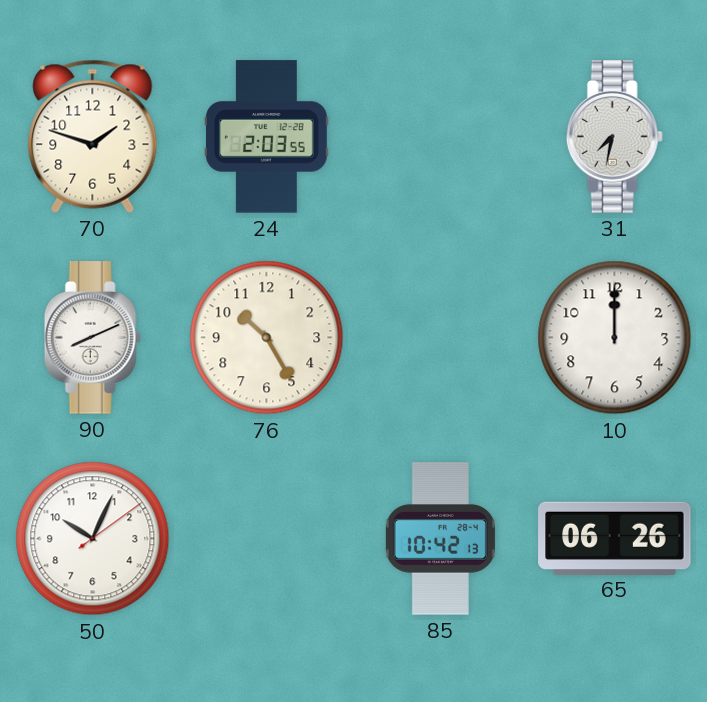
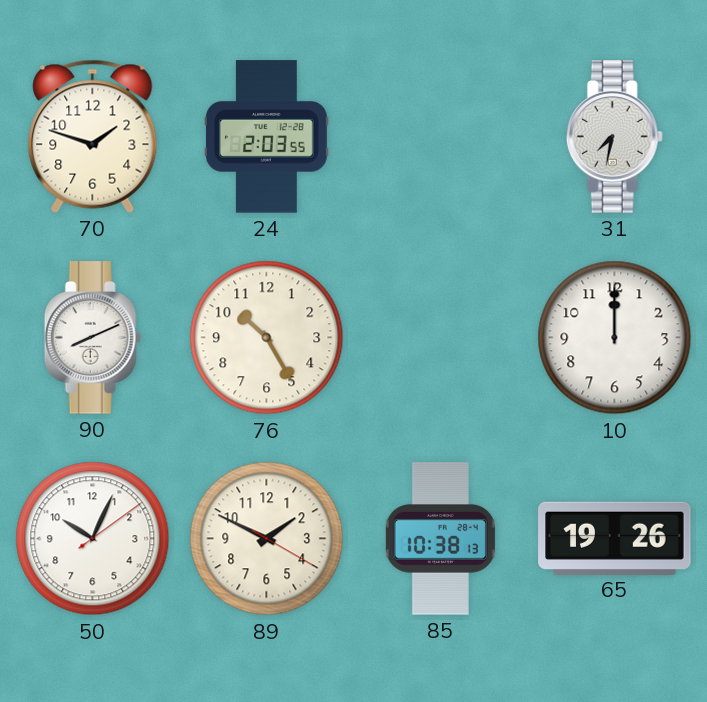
89: none -> 1:49 (267, 539)
85: 10:42 -> 10:38 (440, 539)
65: 06:26 -> 19:26 (615, 538)
